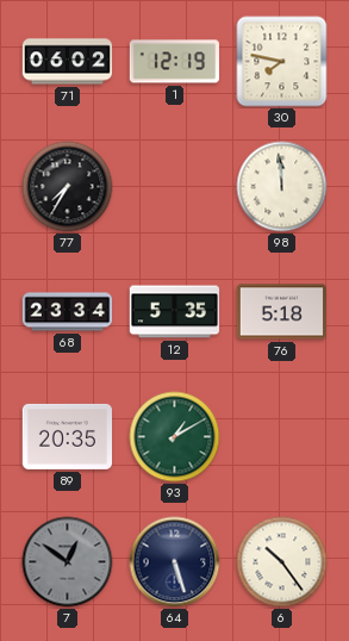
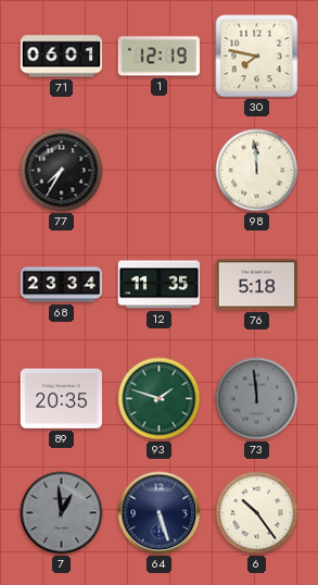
71: 06:02 -> 06:01 (62, 57)
12: 5:35 -> 11:35 (160, 285)
93: 1:10 -> 1:48 (160, 399)
73: none -> 11:59 (257, 399)
7: 12:51 -> 12:59 (62, 513)
